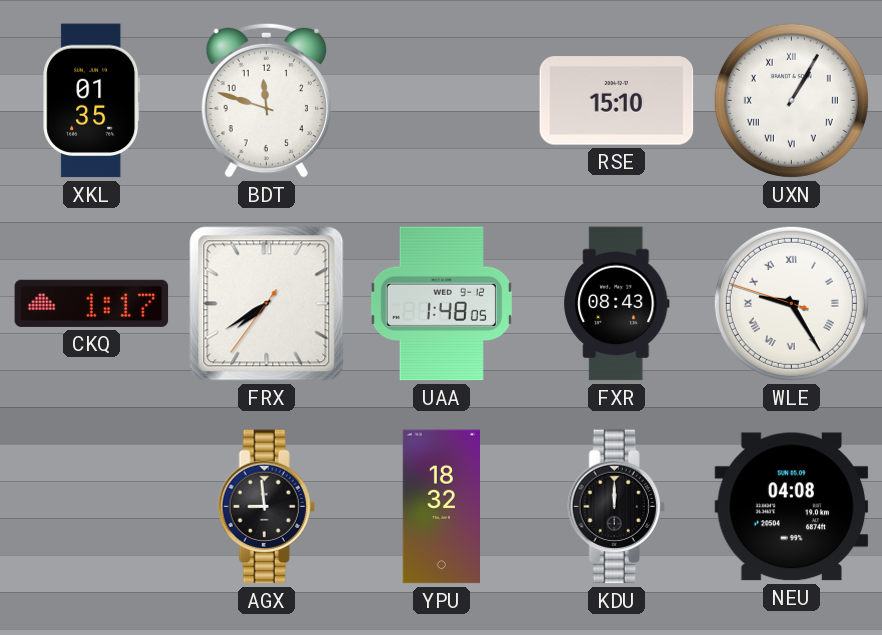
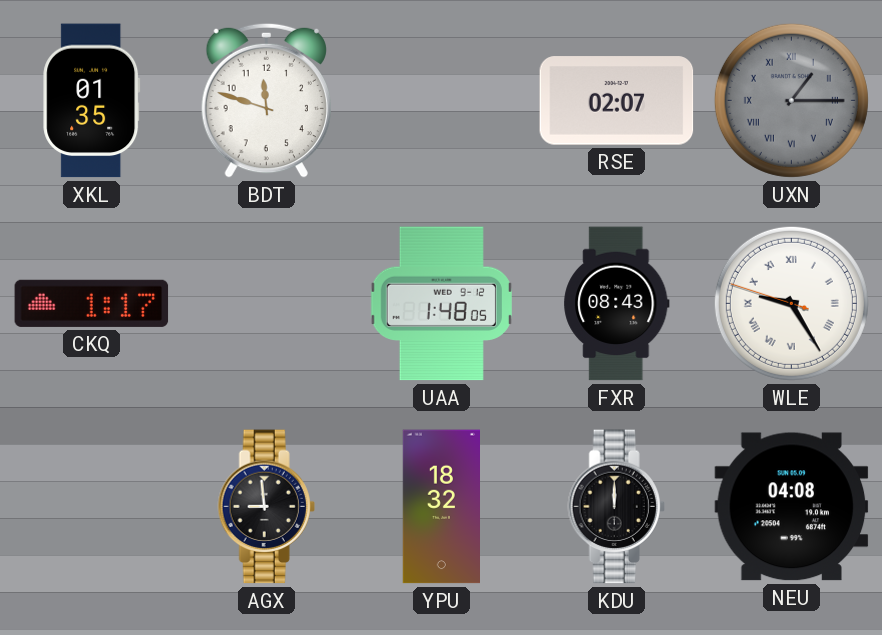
RSE: 15:10 -> 02:07 (617, 101)
UXN: 1:05 -> 1:15 (791, 100)
UXN dial: white -> grey (791, 100)
FRX: 7:39 -> none (267, 304)
